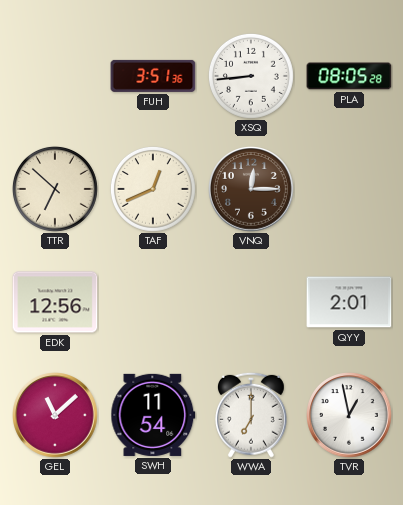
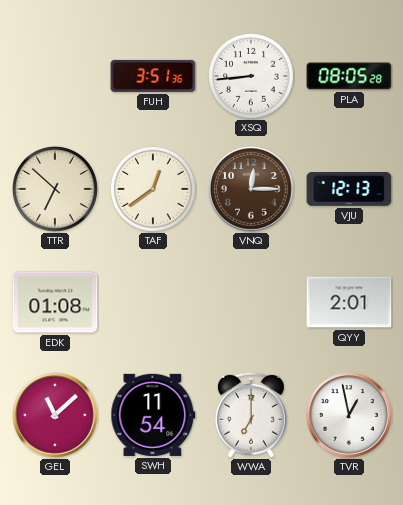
TAF: 12:41 -> 12:39 (153, 189)
VJU: none -> 12:13 (349, 189)
EDK: 12:56 -> 01:08 (55, 302)
